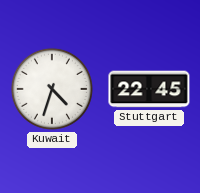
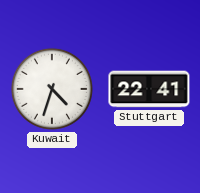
Stuttgart: 22:45 -> 22:41 (149, 89)
